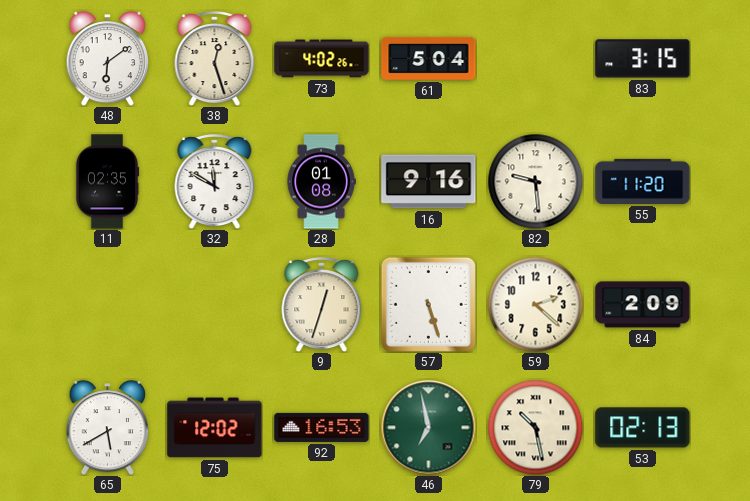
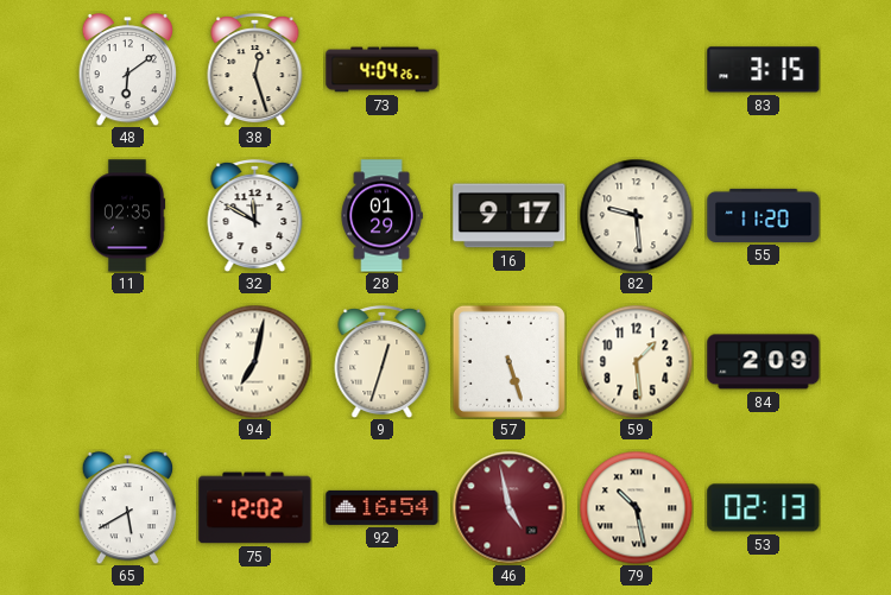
73: 4:02 -> 4:04 (383, 70)
61: 5:04 -> none (429, 58)
28: 01:08 -> 01:29 (381, 216)
16: 9:16 -> 9:17 (510, 216)
94: none -> 7:02 (254, 361)
59: 2:22 -> 1:29 (636, 361)
92: 16:53 -> 16:54 (383, 507)
46: 6:58 -> 4:58 (508, 507)
46 dial: green -> burgundy (508, 507)
